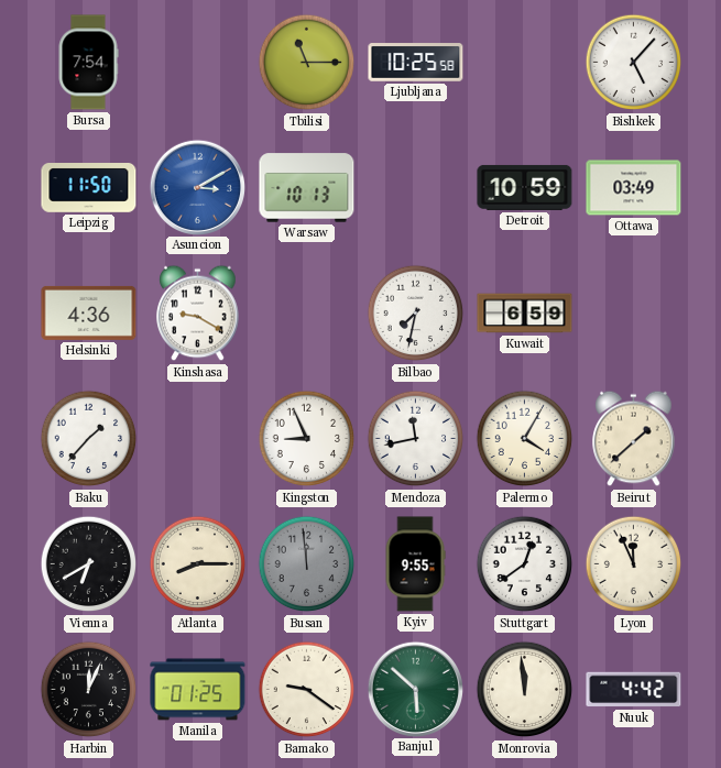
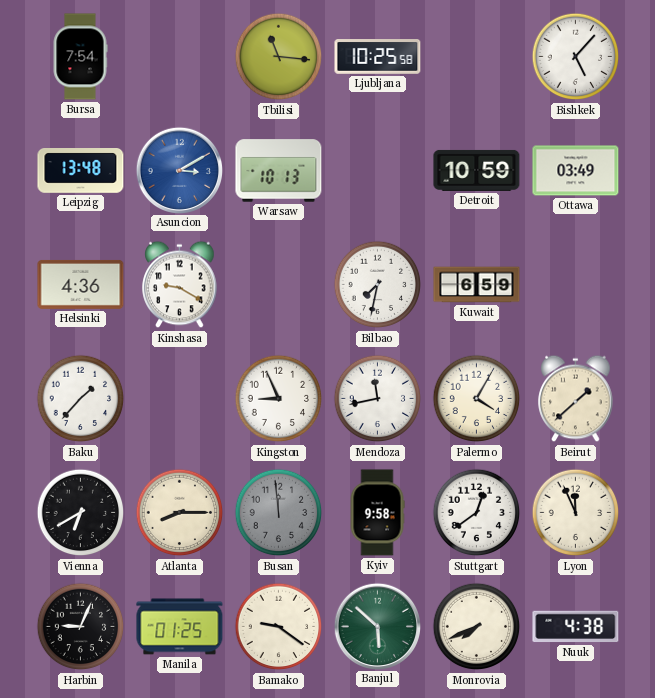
Tbilisi: 11:15 -> 11:16 (279, 57)
Leipzig: 11:50 -> 13:48 (81, 171)
Kyiv: 9:55 -> 9:58 (377, 513)
Harbin: 12:04 -> 9:04 (81, 627)
Monrovia: 11:59 -> 7:41 (477, 627)
Nuuk: 4:42 -> 4:38 (576, 627)
